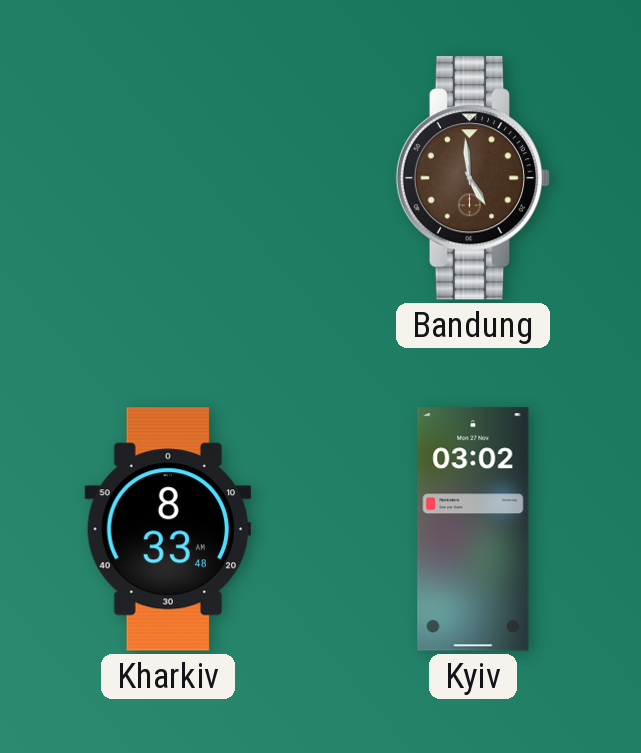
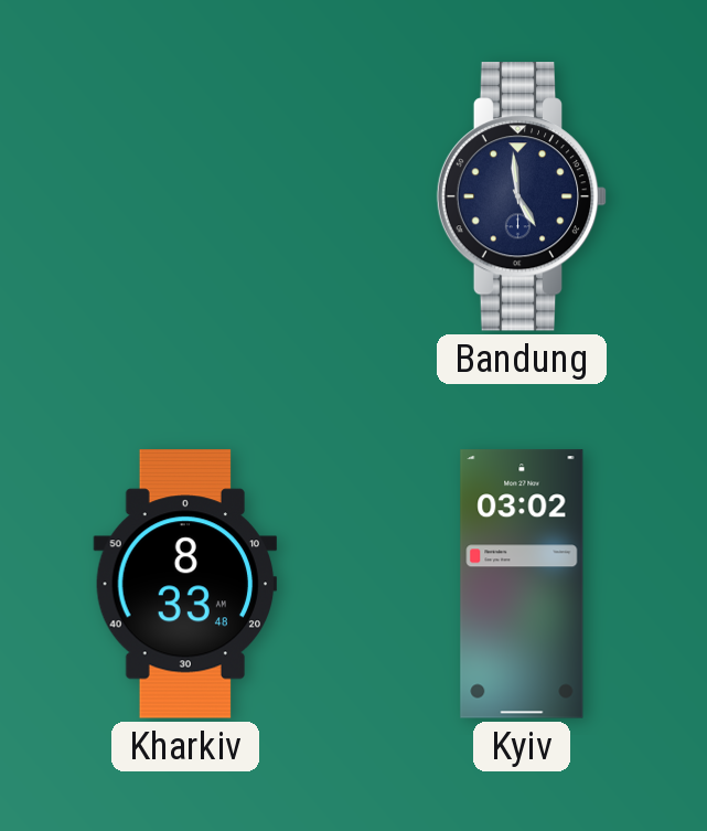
Bandung dial: brown -> navy (522, 196)
